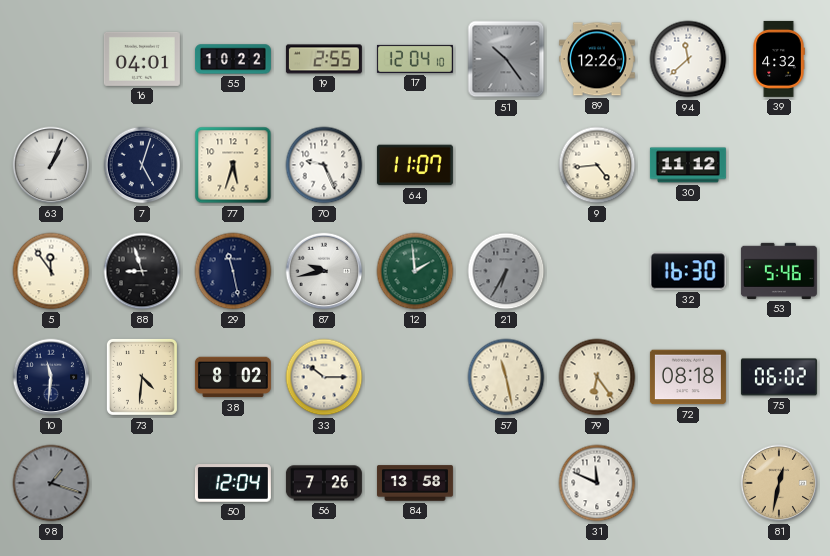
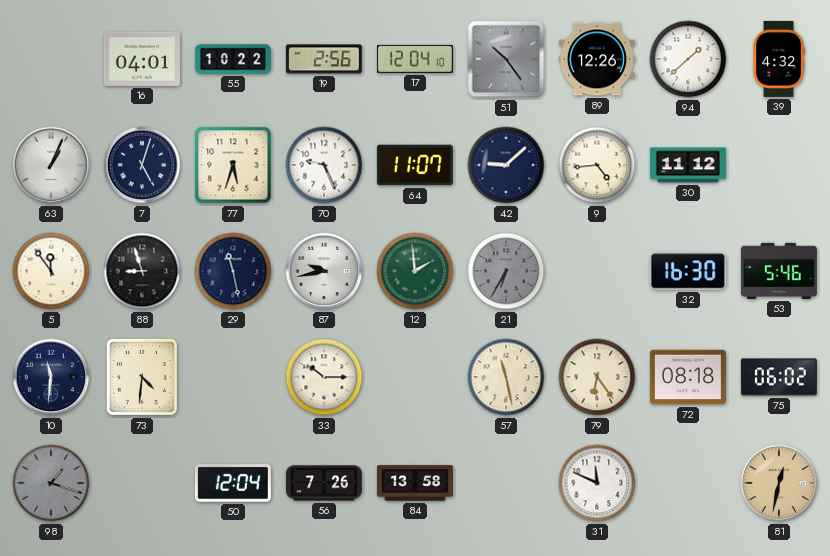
19: 2:55 -> 2:56 (324, 59)
94: 11:38 -> 1:38 (688, 59)
42: none -> 9:08 (506, 165)
38: 8:02 -> none (233, 377)
